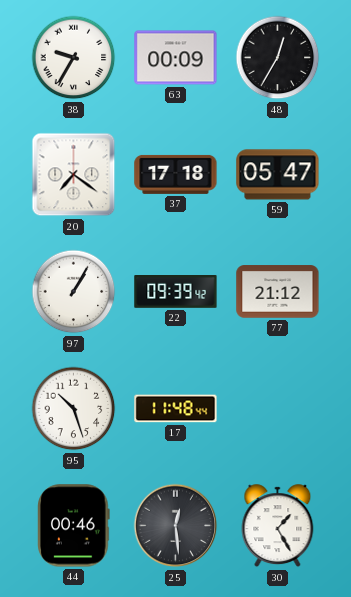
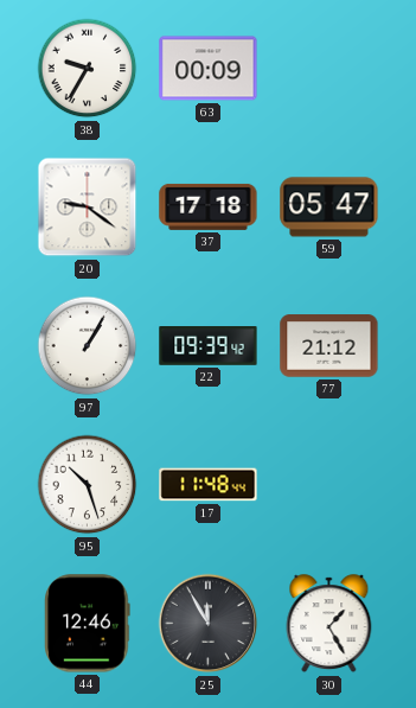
48: 12:35 -> none (278, 58)
20: 7:21 -> 9:21 (88, 208)
44: 00:46 -> 12:46 (88, 624)
25: 12:29 -> 11:55 (209, 624)
